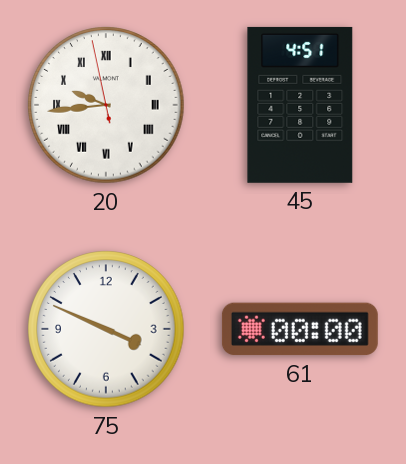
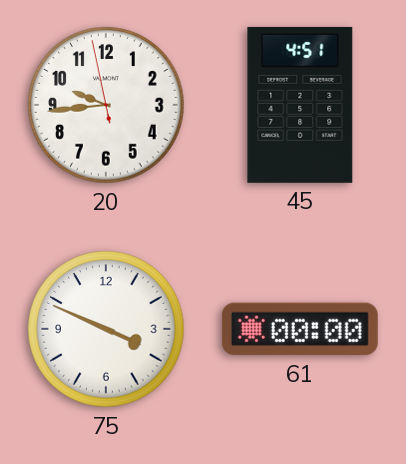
20 numerals: Roman -> Arabic (106, 105)
